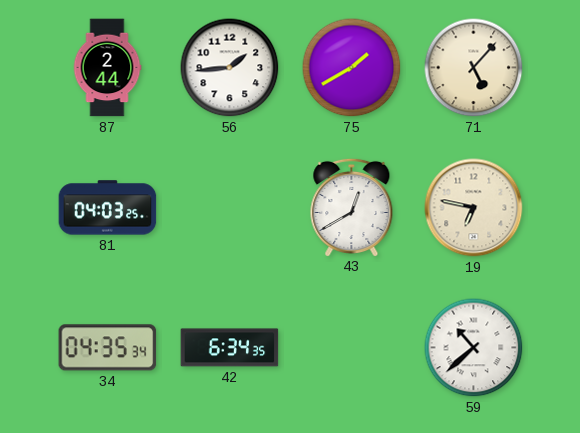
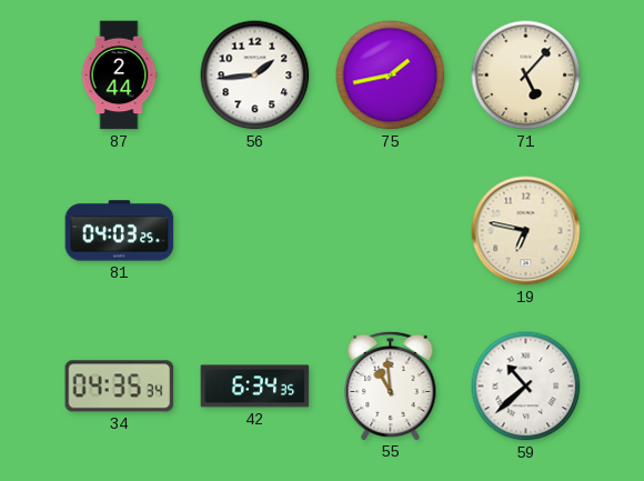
75: 1:40 -> 1:43 (391, 76)
43: 12:40 -> none (352, 207)
55: none -> 10:59 (391, 385)
